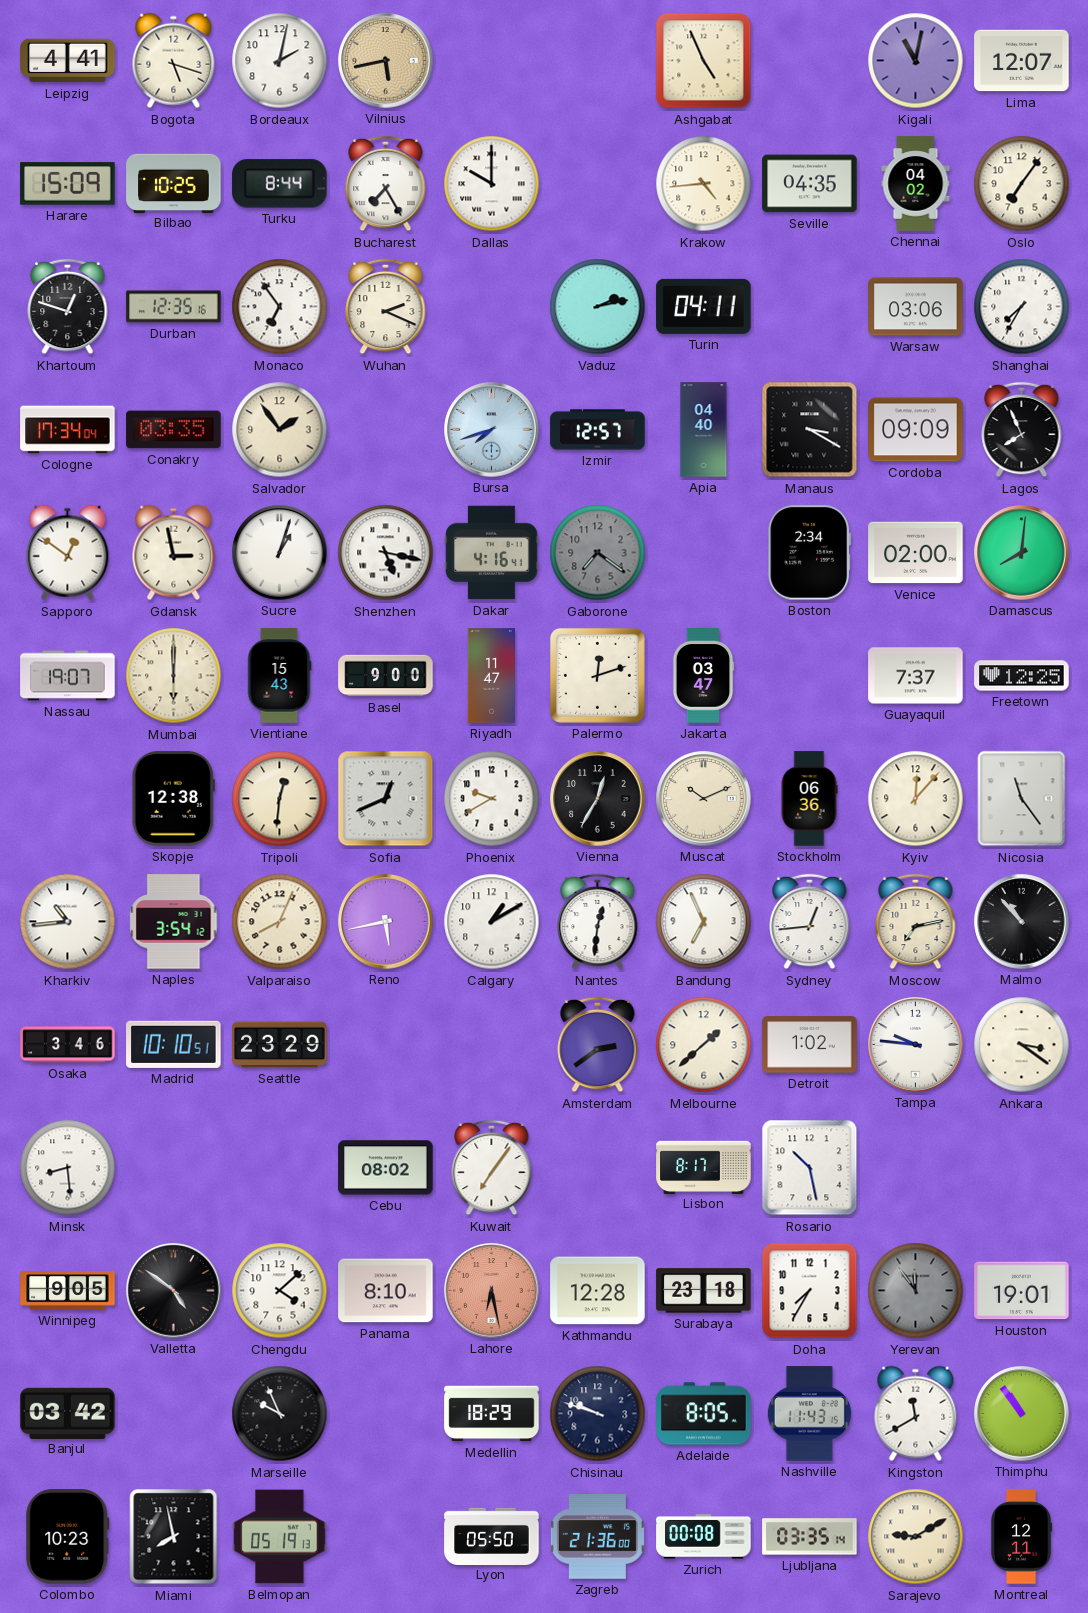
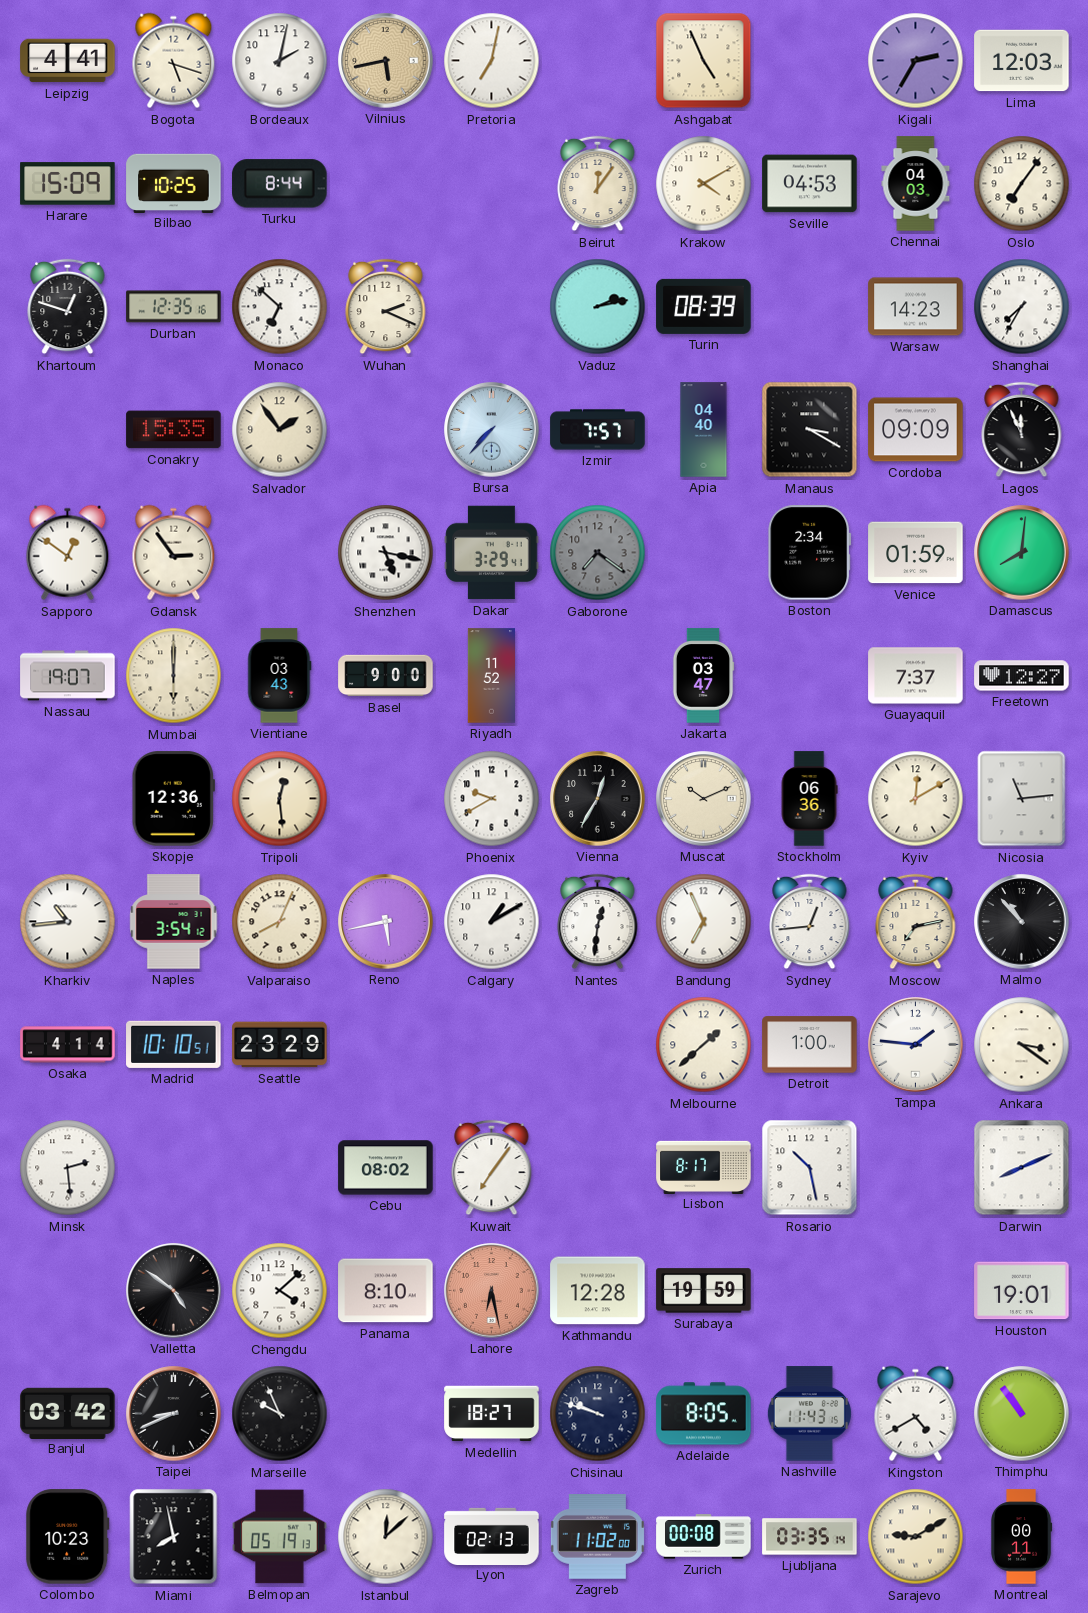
Pretoria: none -> 7:02 (492, 61)
Kigali: 11:02 -> 2:35 (916, 61)
Lima: 12:07 -> 12:03 (1022, 61)
Bucharest: 7:25 -> none (386, 184)
Dallas: 10:00 -> none (492, 184)
Beirut: none -> 12:06 (598, 184)
Krakow: 4:44 -> 4:10 (704, 184)
Seville: 04:35 -> 04:53 (810, 184)
Chennai: 04:02 -> 04:03 (916, 184)
Monaco: 6:54 -> 6:52 (280, 307)
Turin: 04:11 -> 08:39 (704, 306)
Warsaw: 03:06 -> 14:23 (916, 307)
Cologne: 17:34 -> none (68, 430)
Conakry: 03:35 -> 15:35 (174, 430)
Bursa: 7:42 -> 7:37 (492, 430)
Izmir: 12:57 -> 7:57 (598, 430)
Lagos: 7:56 -> 11:56 (1022, 430)
Gdansk: 2:58 -> 2:54 (174, 553)
Sucre: 1:03 -> none (280, 553)
Dakar: 4:16 -> 3:29 (492, 553)
Venice: 02:00 -> 01:59 (916, 553)
Vientiane: 15:43 -> 03:43 (280, 676)
Riyadh: 11:47 -> 11:52 (491, 676)
Palermo: 12:12 -> none (597, 675)
Freetown: 12:25 -> 12:27 (1022, 676)
Skopje: 12:38 -> 12:36 (173, 799)
Tripoli: 12:31 -> 12:29 (280, 799)
Sofia: 12:41 -> none (386, 799)
Kyiv: 12:07 -> 12:10 (916, 799)
Nicosia: 11:24 -> 11:14 (1022, 799)
Osaka: 3:46 -> 4:14 (68, 1045)
Amsterdam: 2:39 -> none (598, 1045)
Detroit: 1:02 -> 1:00 (810, 1045)
Tampa: 9:46 -> 1:46 (916, 1045)
Minsk: 8:29 -> 2:29 (68, 1168)
Darwin: none -> 8:11 (1022, 1168)
Winnipeg: 9:05 -> none (68, 1291)
Surabaya: 23:18 -> 19:59 (704, 1291)
Doha: 7:35 -> none (810, 1291)
Yerevan: 11:54 -> none (916, 1291)
Taipei: none -> 8:41 (174, 1414)
Medellin: 18:29 -> 18:27 (492, 1414)
Kingston: 11:40 -> 4:40 (916, 1414)
Istanbul: none -> 12:08 (386, 1537)
Lyon: 05:50 -> 02:13 (492, 1536)
Zagreb: 21:36 -> 11:02 (597, 1537)
Montreal: 12:11 -> 00:11 (1021, 1537)
